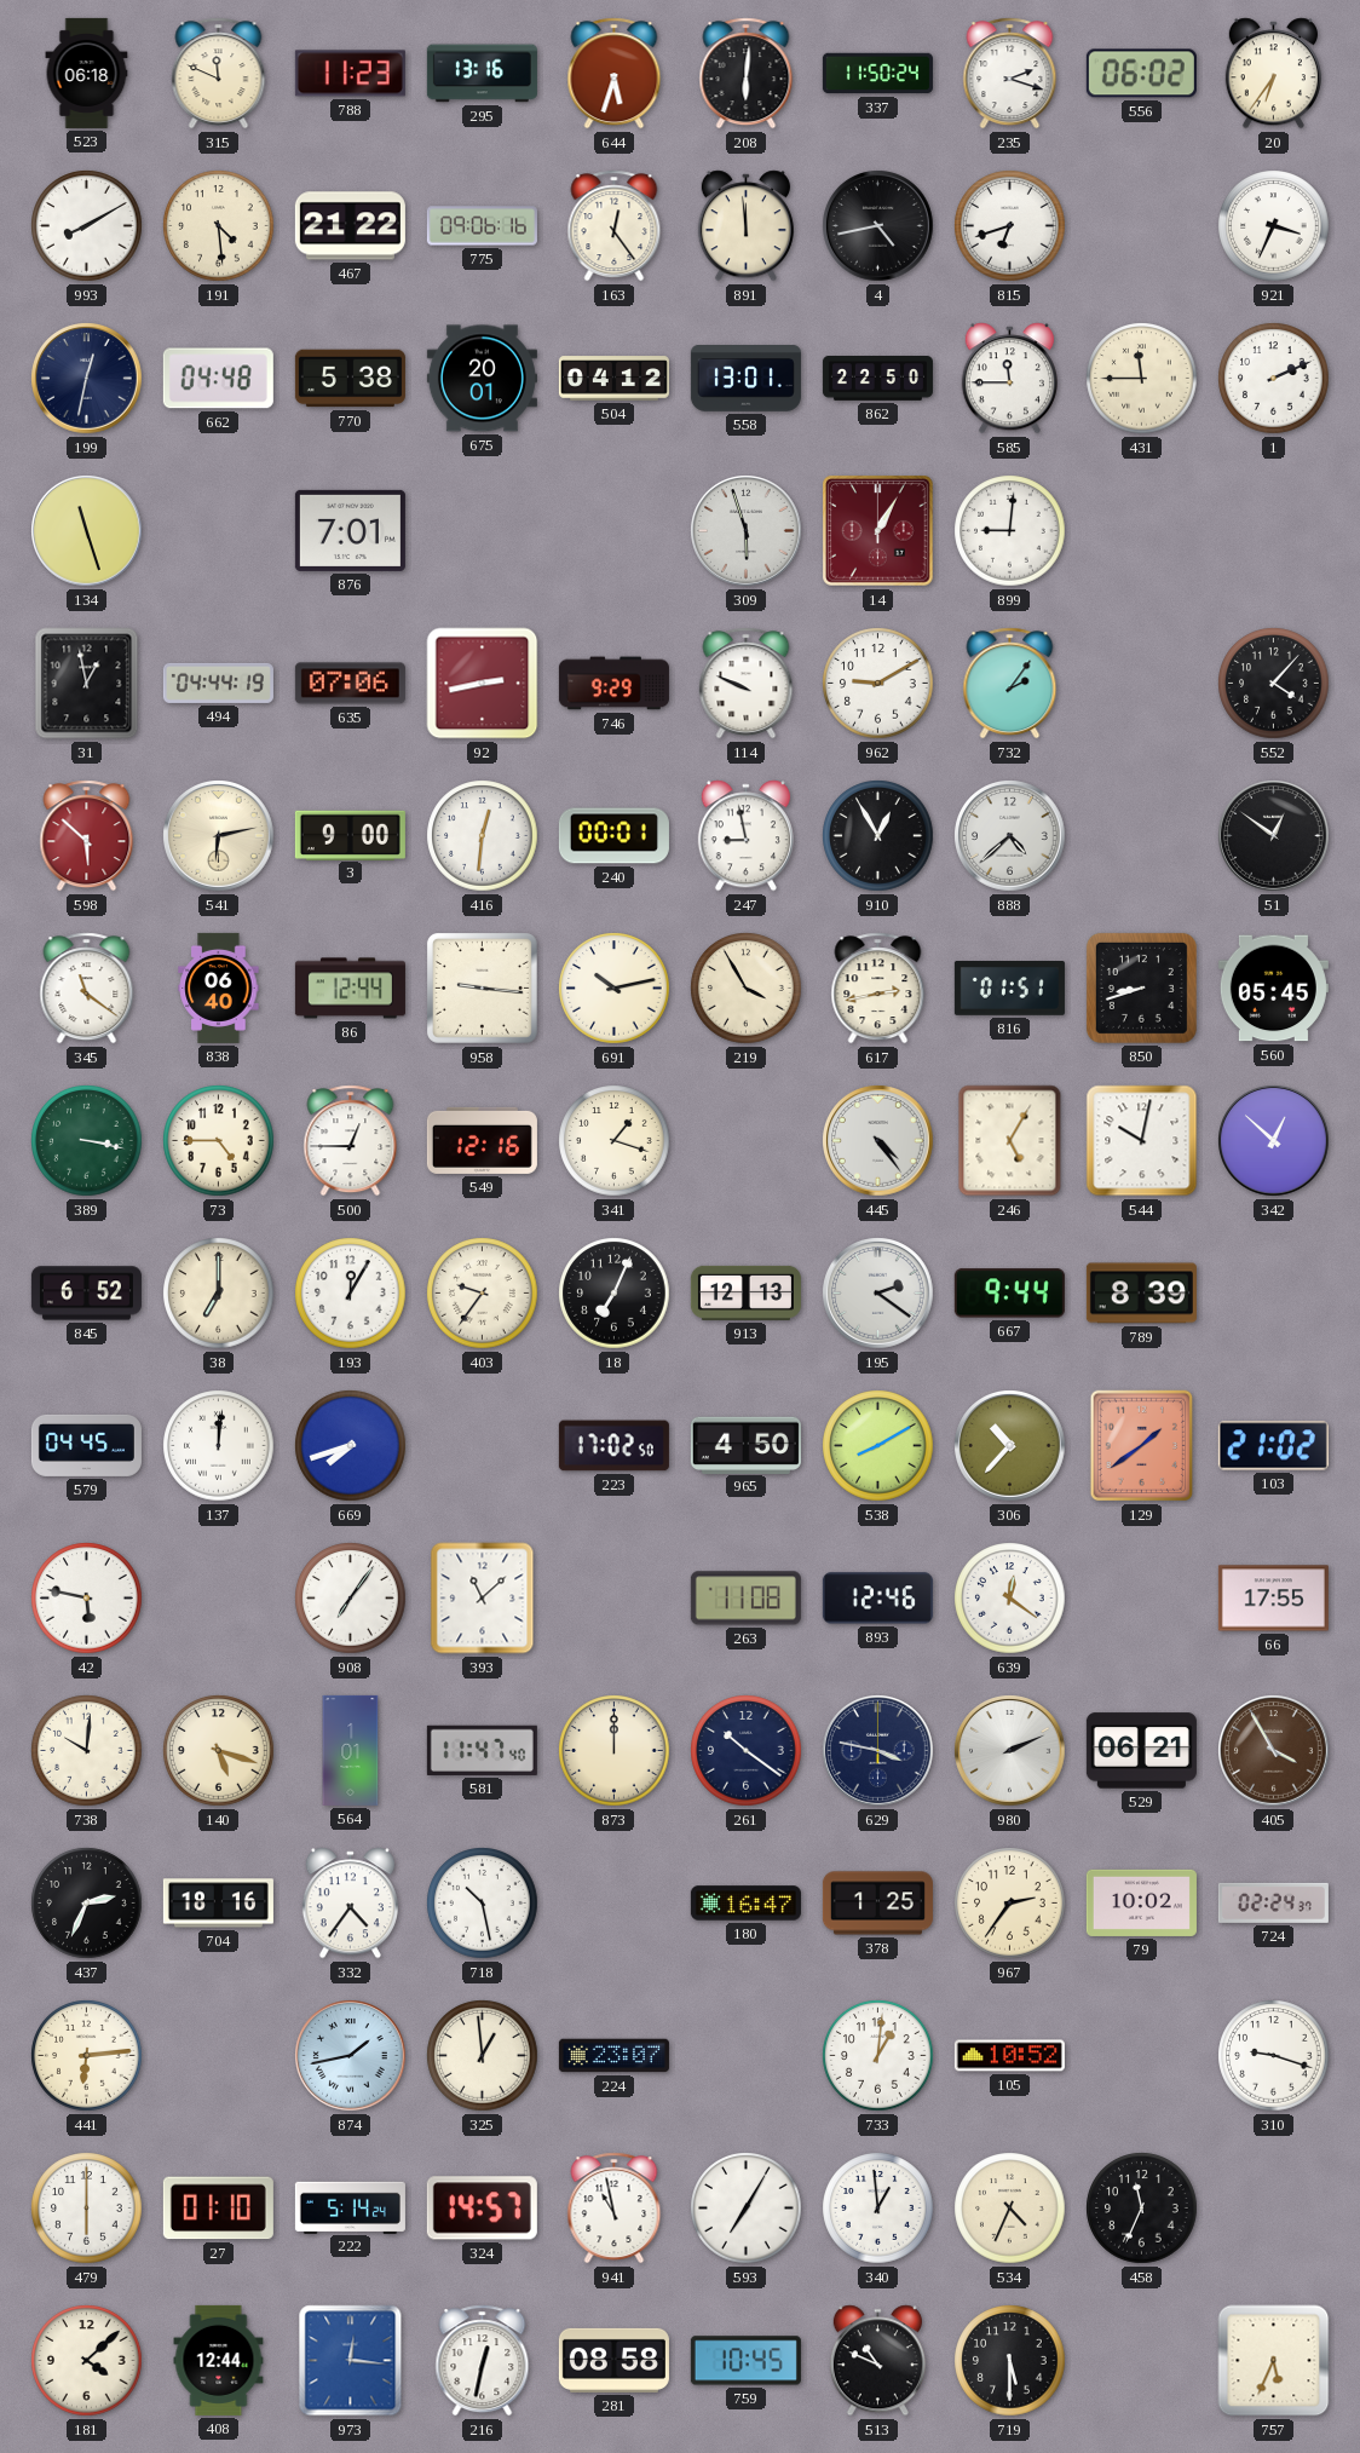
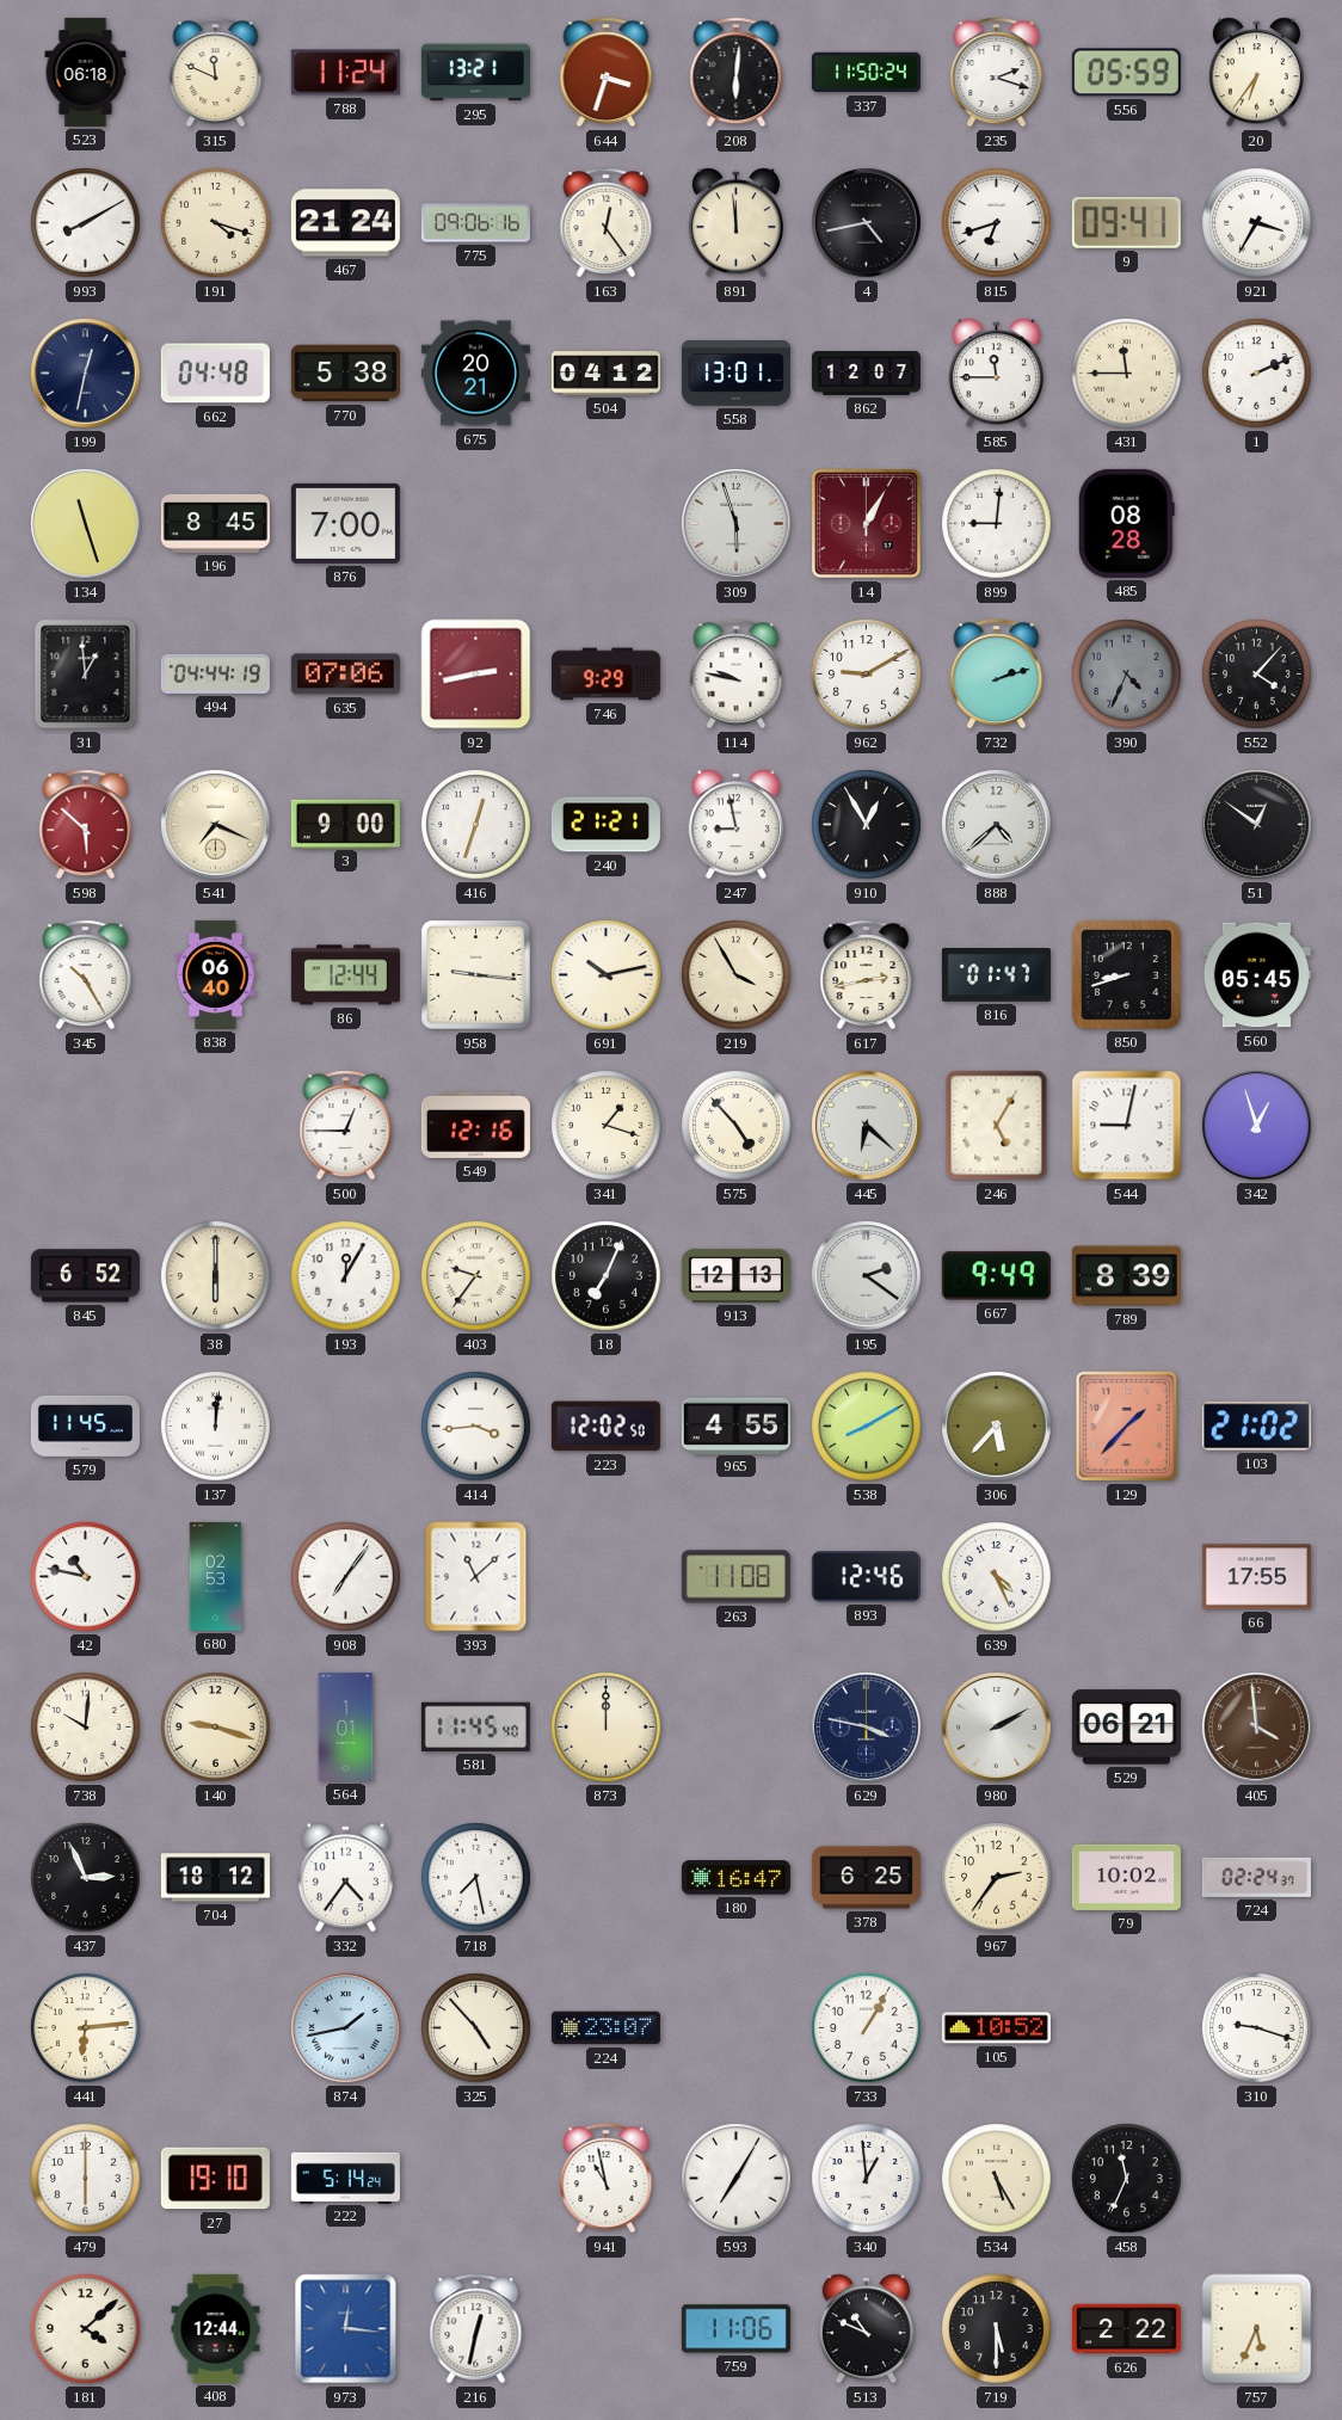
788: 11:23 -> 11:24 (345, 73)
295: 13:16 -> 13:21 (475, 73)
644: 5:33 -> 3:33 (607, 73)
556: 06:02 -> 05:59 (1126, 73)
191: 4:29 -> 4:18 (216, 223)
467: 21:22 -> 21:24 (345, 223)
9: none -> 09:41 (1126, 222)
921: 3:34 -> 3:35 (1257, 223)
675: 20:01 -> 20:21 (475, 374)
862: 22:50 -> 12:07 (866, 374)
196: none -> 8:45 (215, 523)
876: 7:01 -> 7:00 (345, 523)
485: none -> 08:28 (1126, 523)
31: 12:58 -> 12:59 (86, 675)
114: 9:49 -> 9:47 (737, 675)
732: 2:06 -> 2:12 (997, 675)
390: none -> 4:34 (1127, 675)
541: 6:13 -> 7:19 (216, 825)
416: 12:31 -> 12:33 (476, 825)
240: 00:01 -> 21:21 (605, 825)
345: 11:21 -> 10:25 (86, 975)
816: 01:51 -> 01:47 (996, 975)
389: 3:17 -> none (87, 1141)
73: 4:45 -> none (219, 1141)
575: none -> 4:53 (737, 1126)
445: 4:24 -> 6:22 (867, 1126)
544: 10:02 -> 9:02 (1127, 1126)
342: 12:52 -> 12:57 (1257, 1126)
38: 7:00 -> 6:00 (216, 1276)
667: 9:44 -> 9:49 (996, 1276)
579: 04:45 -> 11:45 (85, 1425)
669: 7:42 -> none (351, 1446)
414: none -> 3:44 (476, 1427)
223: 17:02 -> 12:02 (605, 1427)
965: 4:50 -> 4:55 (735, 1425)
306: 10:37 -> 5:37 (997, 1427)
129: 1:39 -> 1:37 (1127, 1427)
42: 5:47 -> 10:47 (86, 1577)
680: none -> 02:53 (216, 1576)
639: 12:21 -> 4:26 (997, 1577)
140: 5:18 -> 9:18 (216, 1728)
581: 11:47 -> 11:45 (475, 1726)
261: 10:21 -> none (747, 1751)
980: 2:11 -> 2:10 (997, 1728)
405: 3:55 -> 3:59 (1257, 1728)
437: 2:34 -> 2:56 (86, 1878)
704: 18:16 -> 18:12 (215, 1878)
718: 10:28 -> 7:28 (476, 1878)
378: 1:25 -> 6:25 (866, 1878)
325: 12:59 -> 4:53 (476, 2028)
733: 1:01 -> 1:05 (867, 2028)
27: 01:10 -> 19:10 (215, 2179)
324: 14:57 -> none (482, 2209)
534: 4:34 -> 5:25 (997, 2179)
281: 08:58 -> none (613, 2360)
759: 10:45 -> 11:06 (735, 2329)
626: none -> 2:22 (1126, 2329)
